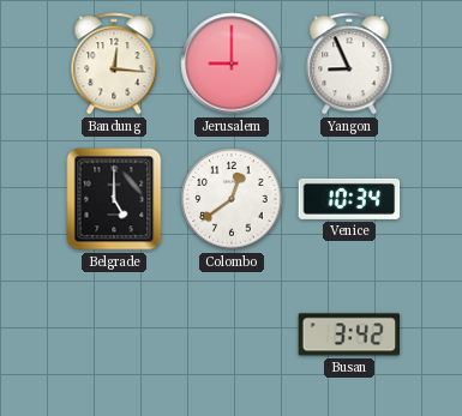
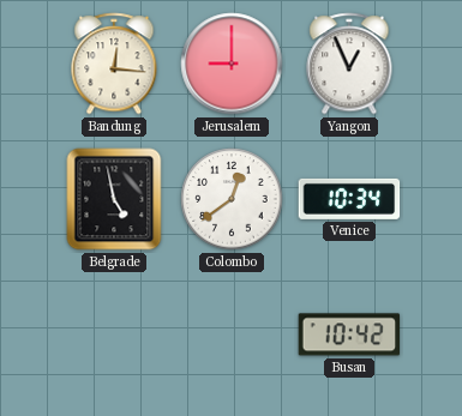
Yangon: 8:56 -> 12:56 (349, 64)
Belgrade: 5:00 -> 4:58 (114, 199)
Busan: 3:42 -> 10:42 (349, 334)
